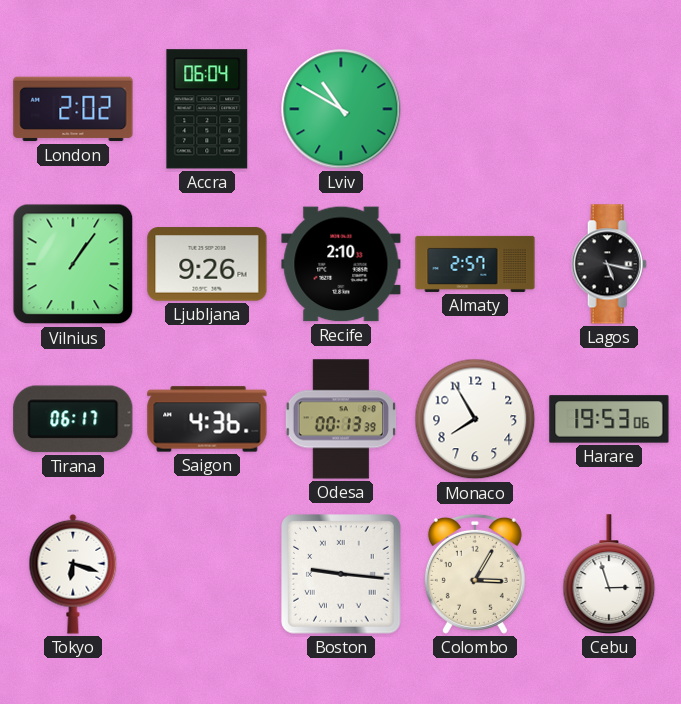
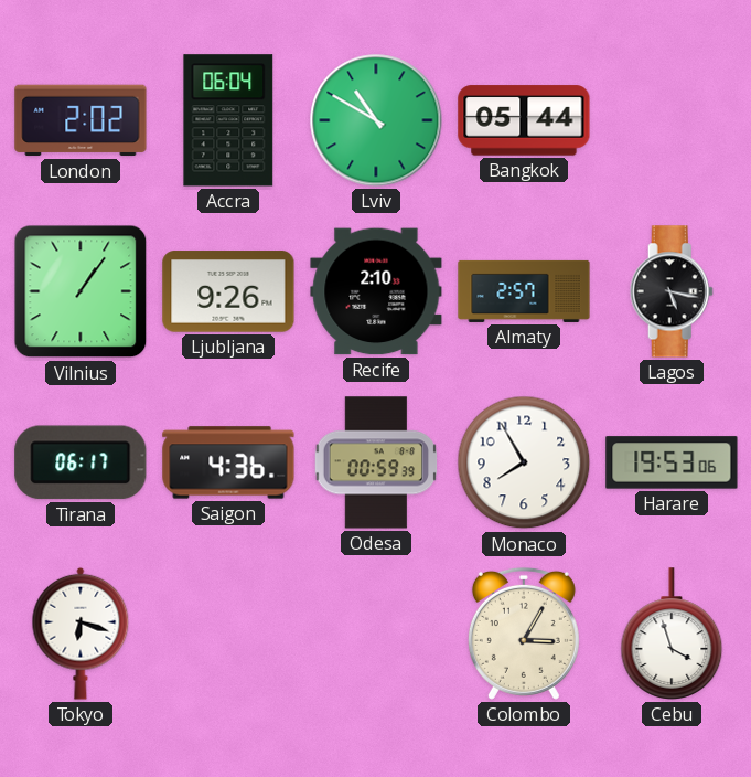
Bangkok: none -> 05:44 (524, 120)
Odesa: 00:13 -> 00:59 (376, 462)
Boston: 9:16 -> none (341, 574)
Cebu: 2:57 -> 3:57 (672, 634)
